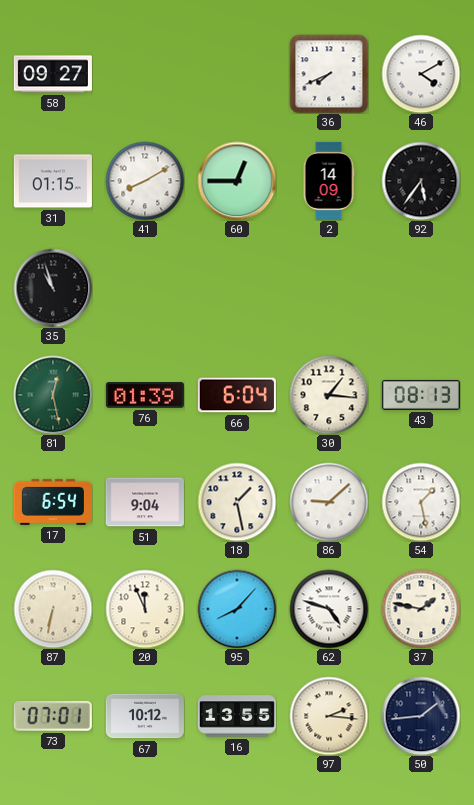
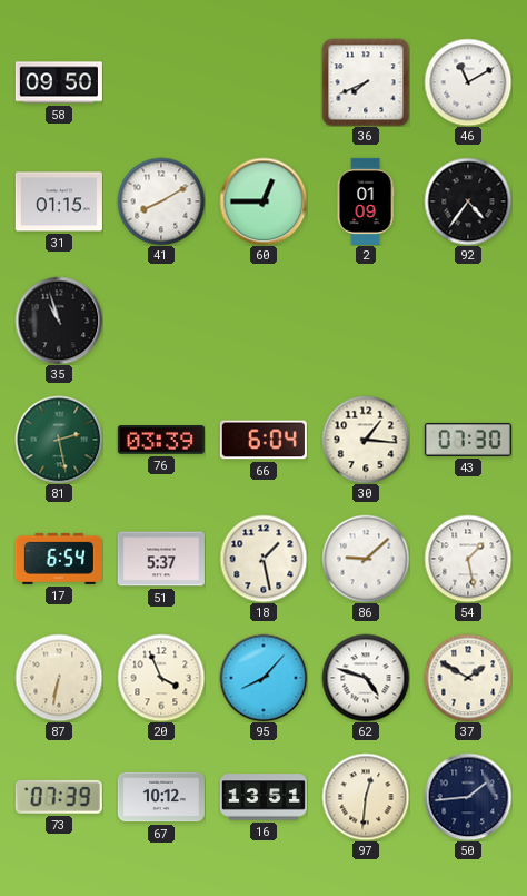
58: 09:27 -> 09:50 (59, 82)
46: 4:10 -> 11:10 (468, 82)
2: 14:09 -> 01:09 (366, 201)
92: 5:36 -> 4:36 (468, 201)
81: 12:28 -> 2:28 (59, 440)
76: 01:39 -> 03:39 (161, 440)
43: 08:13 -> 07:30 (468, 440)
51: 9:04 -> 5:37 (161, 559)
20: 11:56 -> 3:56 (161, 678)
37: 1:47 -> 1:50 (468, 678)
73: 07:01 -> 07:39 (59, 797)
16: 13:55 -> 13:51 (263, 797)
97: 2:16 -> 12:31 (366, 797)
